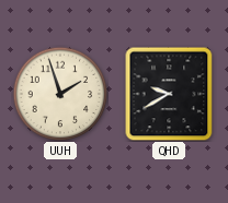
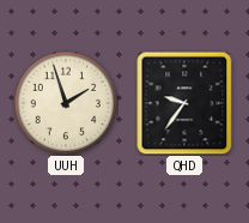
QHD: 9:40 -> 9:36 (184, 103)
